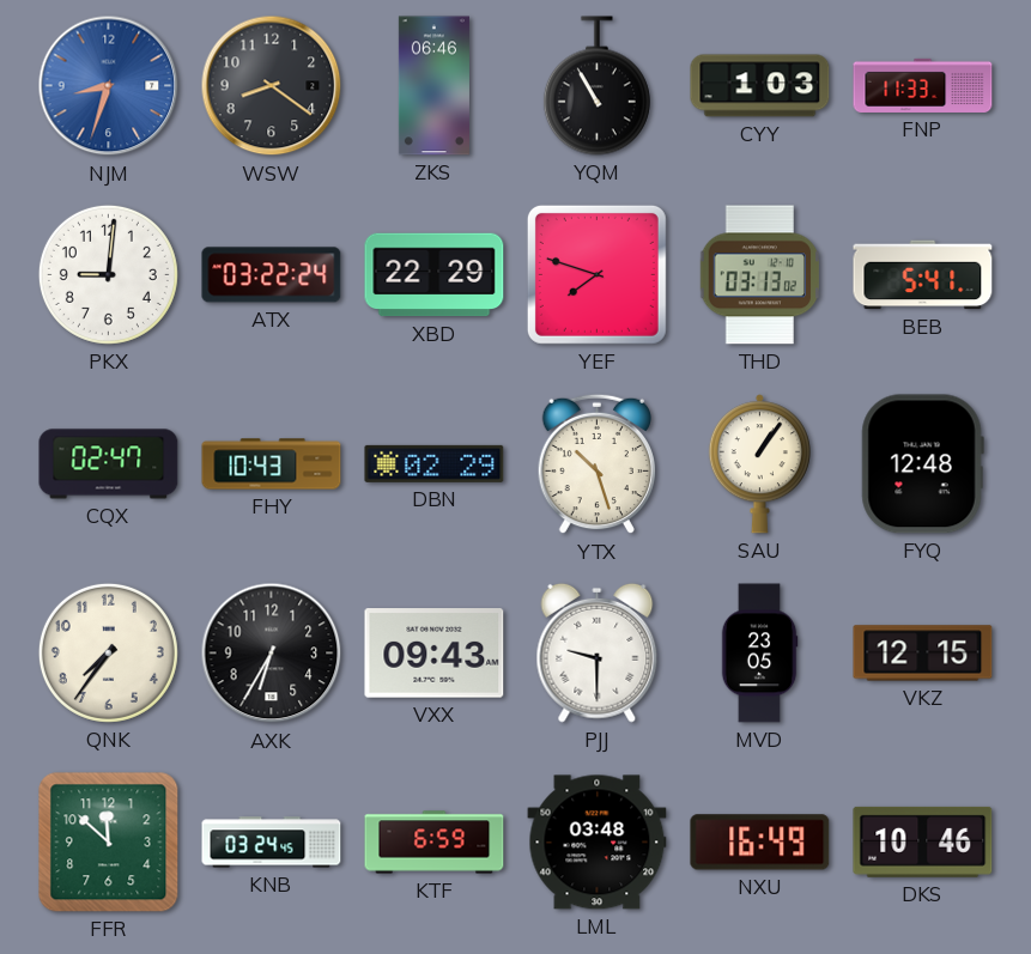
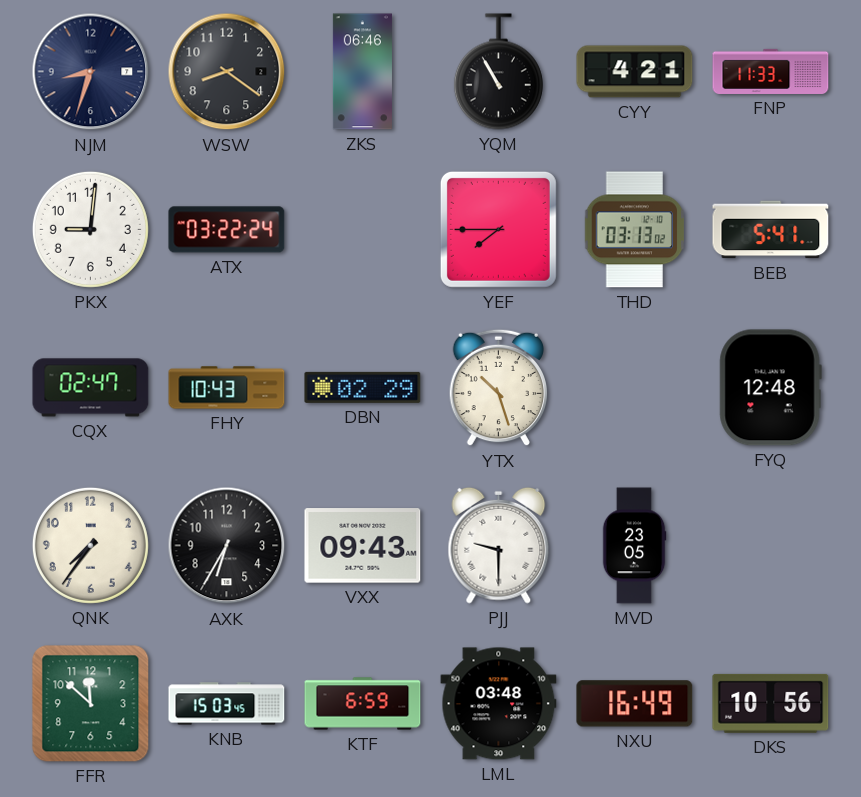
NJM dial: blue -> navy (91, 72)
CYY: 1:03 -> 4:21 (635, 72)
XBD: 22:29 -> none (435, 275)
YEF: 7:48 -> 7:45 (498, 229)
SAU: 1:06 -> none (759, 464)
VKZ: 12:15 -> none (923, 654)
KNB: 03:24 -> 15:03 (227, 704)
DKS: 10:46 -> 10:56 (771, 703)
